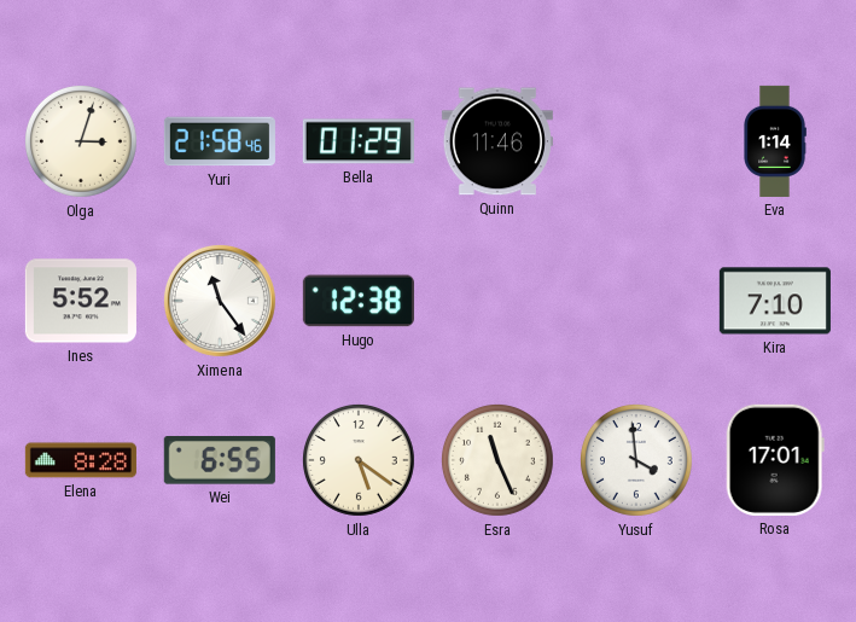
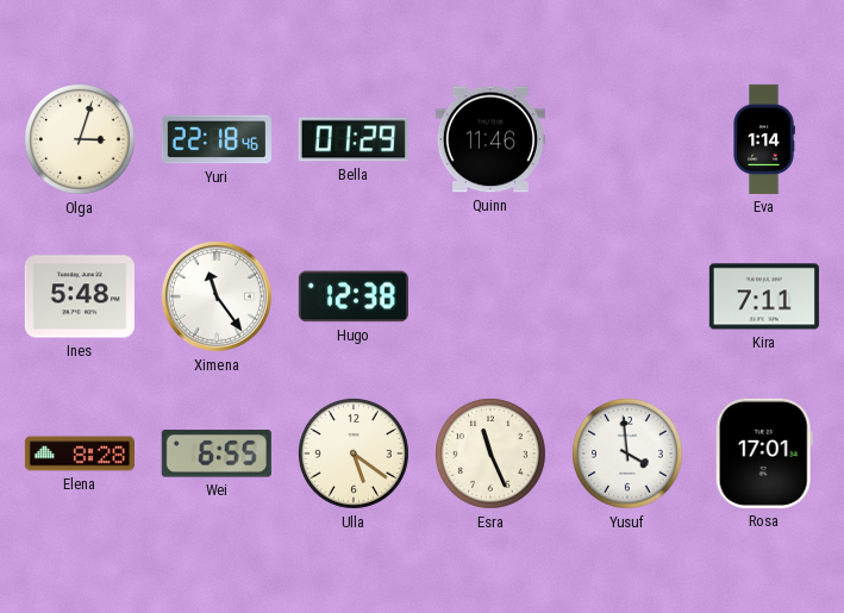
Yuri: 21:58 -> 22:18 (217, 139)
Ines: 5:52 -> 5:48 (80, 296)
Kira: 7:10 -> 7:11 (764, 296)
